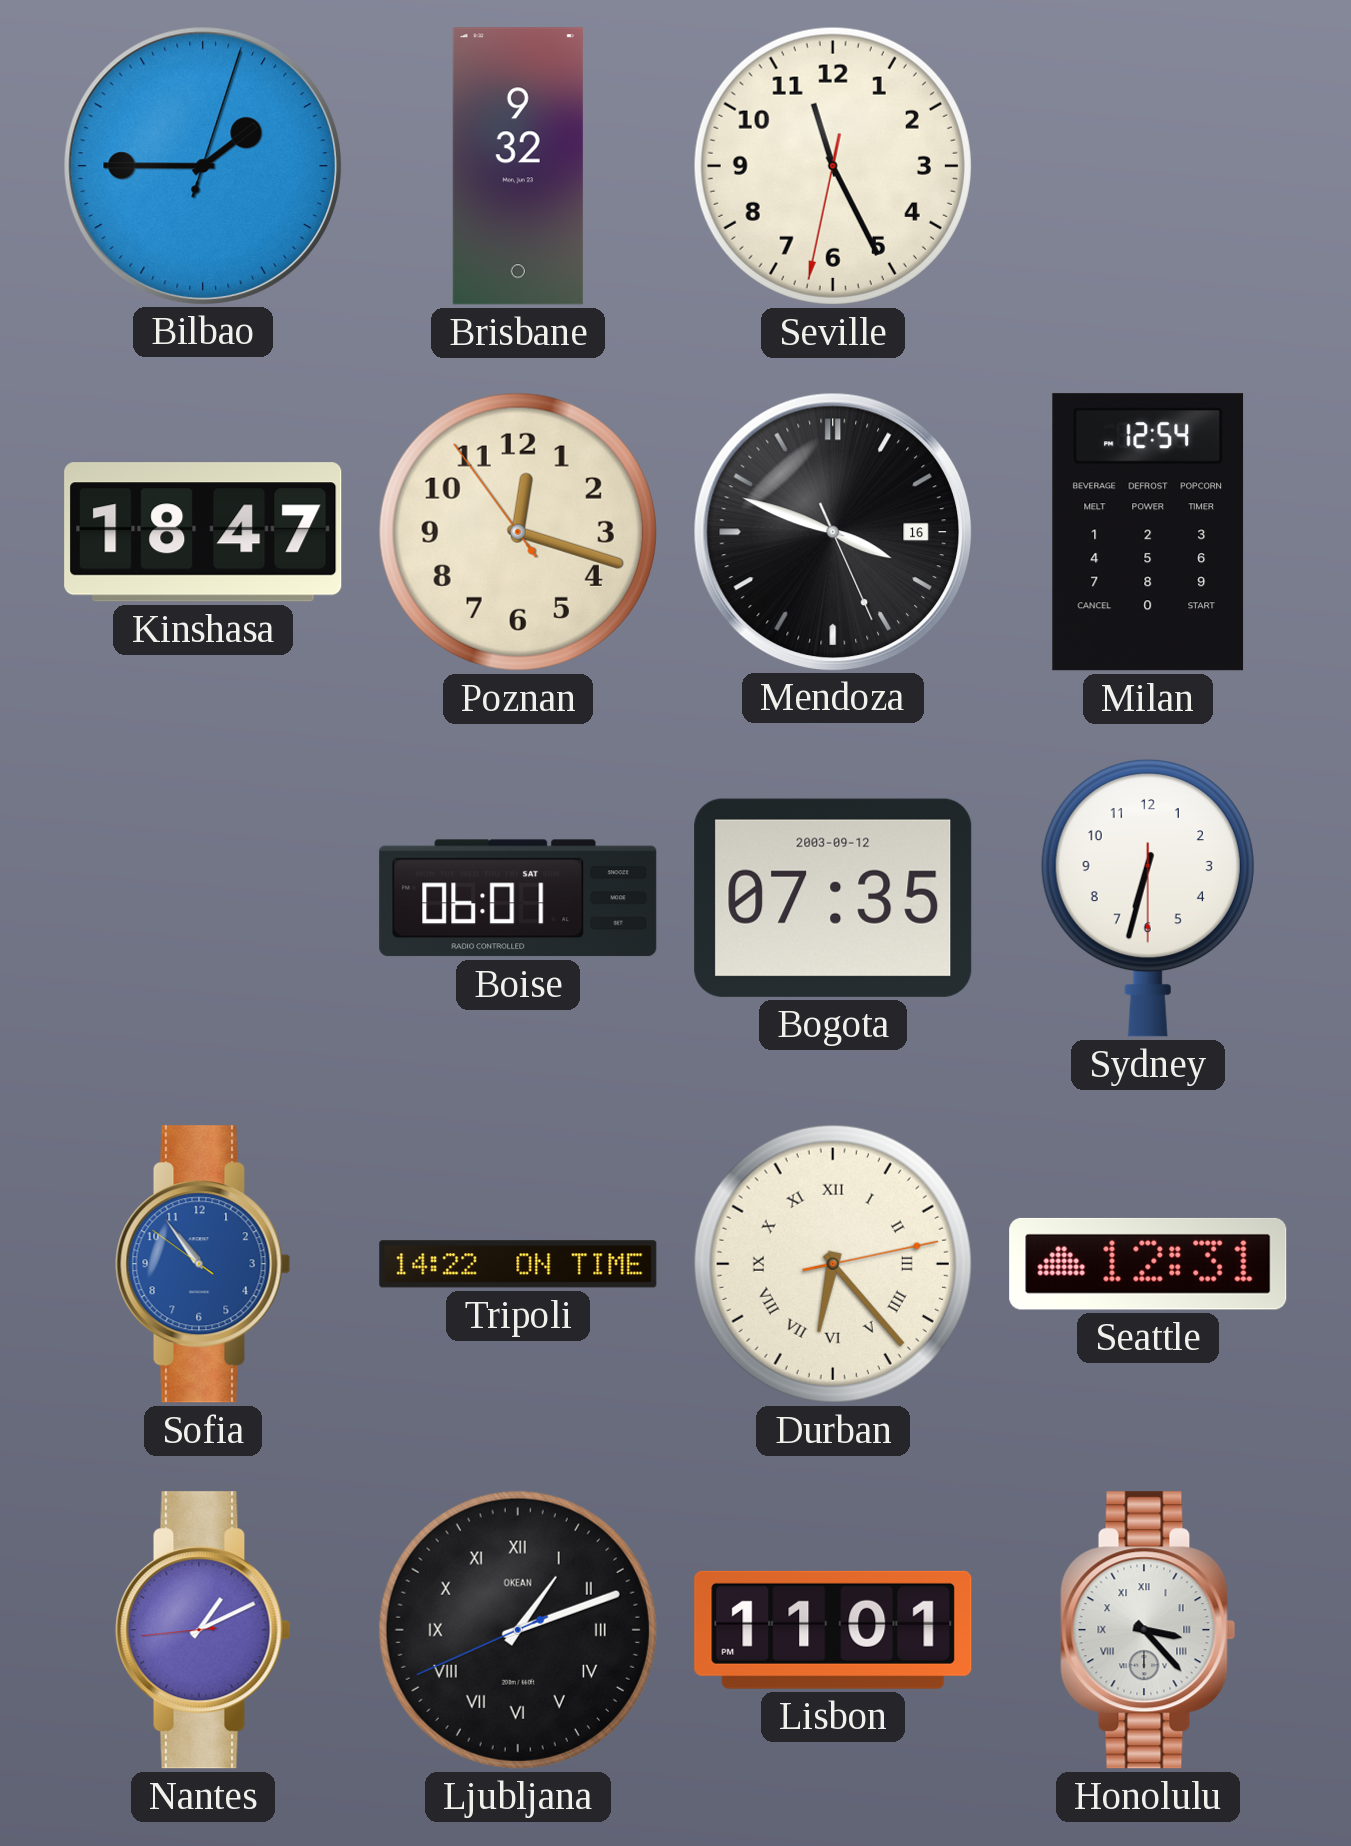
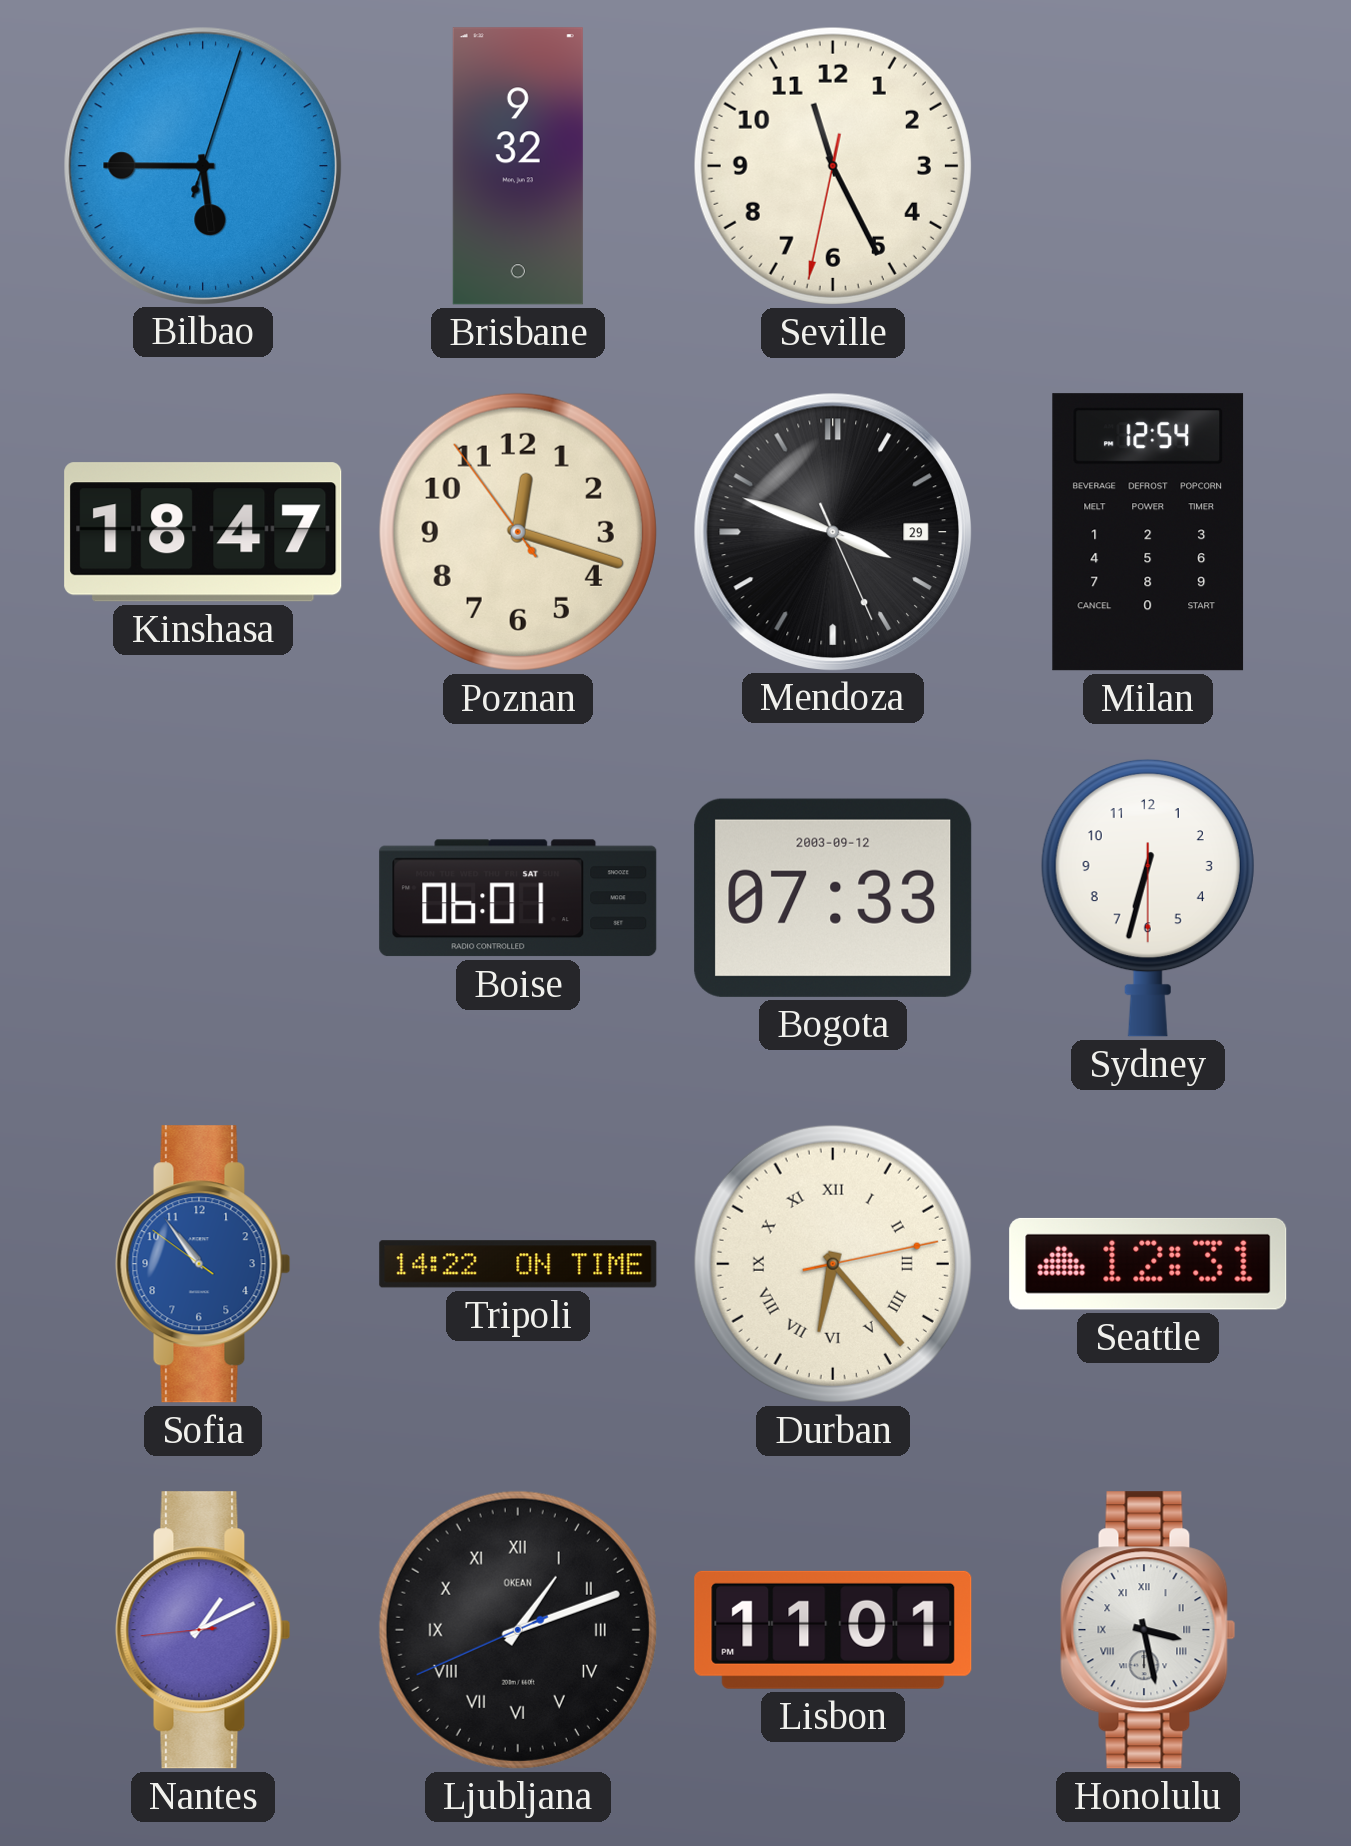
Bilbao: 1:45 -> 5:45 (202, 165)
Mendoza date: 16 -> 29 (832, 531)
Bogota: 07:35 -> 07:33 (833, 898)
Honolulu: 3:23 -> 3:28 (1148, 1630)
